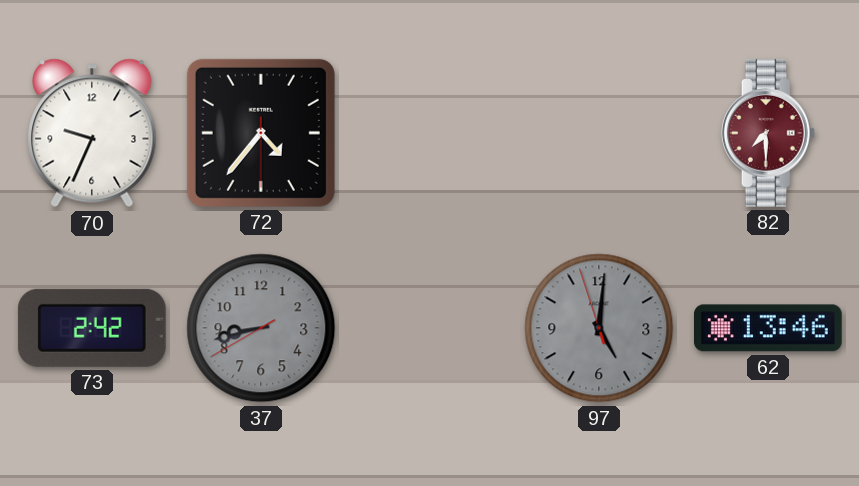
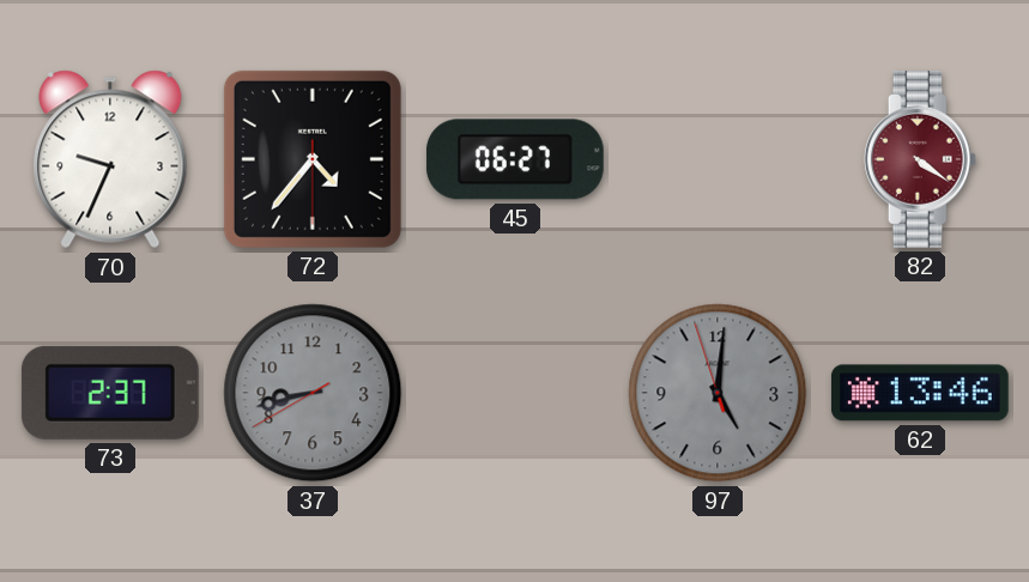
45: none -> 06:27 (515, 159)
82: 7:30 -> 4:21 (920, 160)
73: 2:42 -> 2:37 (110, 393)
